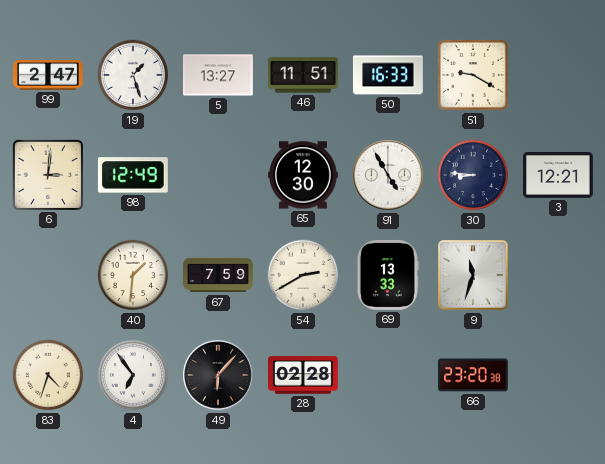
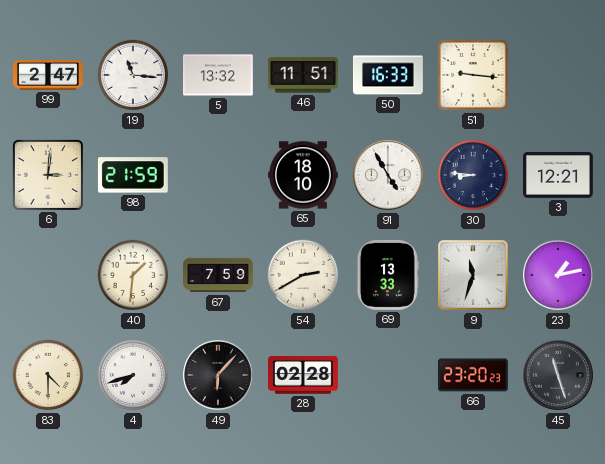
19: 1:27 -> 11:16 (133, 75)
5: 13:27 -> 13:32 (219, 75)
51: 9:20 -> 9:16 (473, 75)
98: 12:49 -> 21:59 (133, 175)
65: 12:30 -> 18:10 (304, 175)
23: none -> 1:13 (558, 275)
83: 4:33 -> 4:30 (48, 375)
4: 6:54 -> 7:42 (133, 375)
66: 23:20:38 -> 23:20:23 (473, 375)
45: none -> 11:27 (558, 375)
